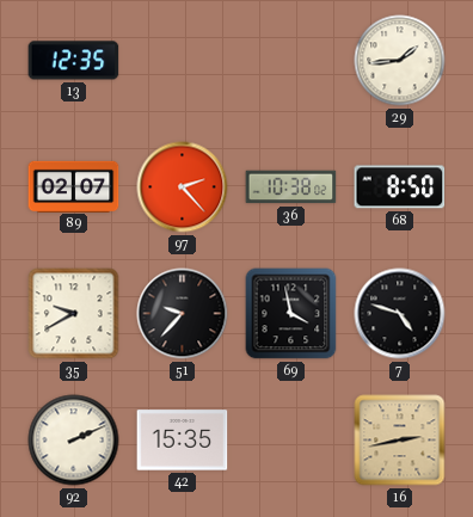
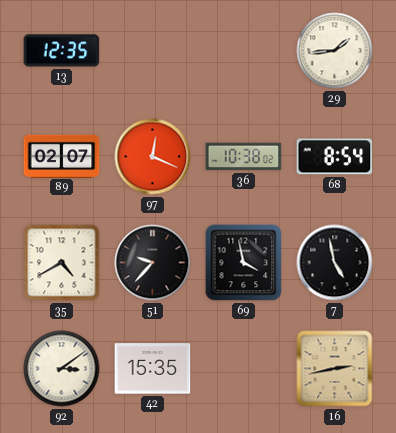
97: 2:23 -> 12:19 (153, 157)
68: 8:50 -> 8:54 (335, 157)
35: 9:40 -> 4:40 (62, 263)
7: 4:48 -> 4:58 (335, 263)
92: 2:11 -> 3:09 (62, 369)
